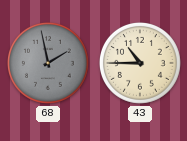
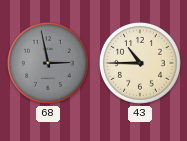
68: 1:58 -> 2:58 (48, 63)
